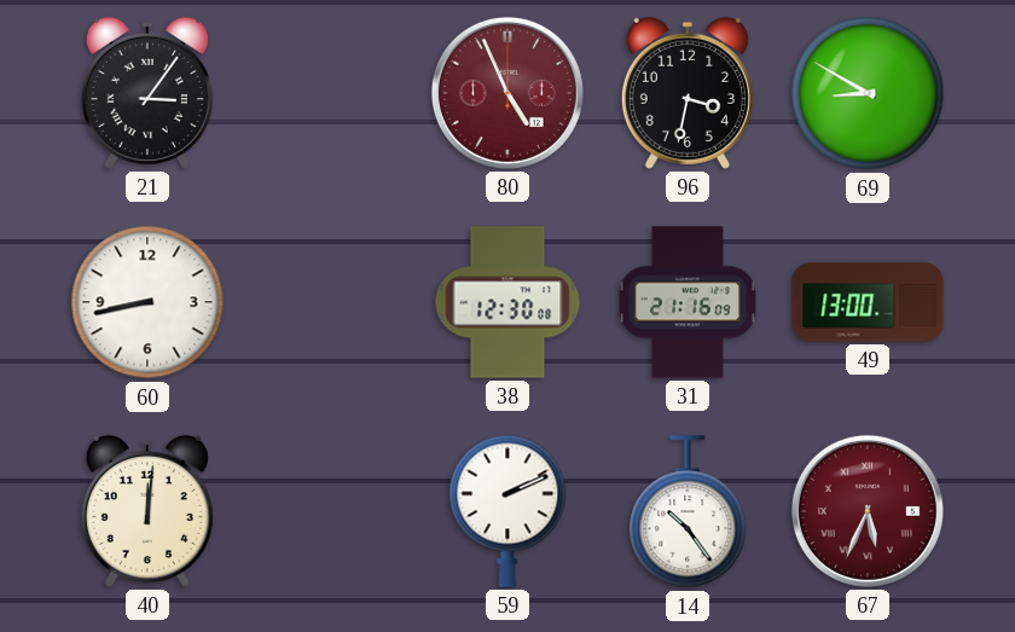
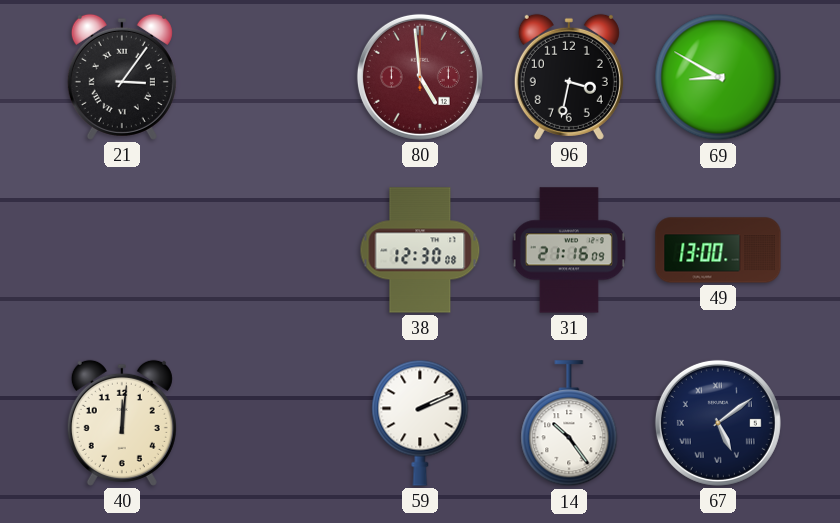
80: 4:56 -> 4:59 (420, 77)
60: 8:43 -> none (147, 302)
67: 5:34 -> 5:09 (718, 423)
67 dial: burgundy -> navy (718, 423)
